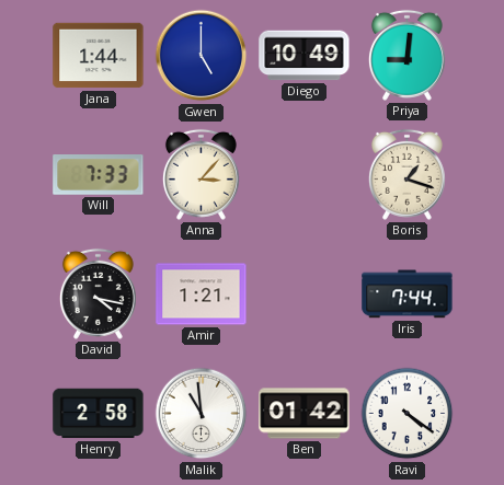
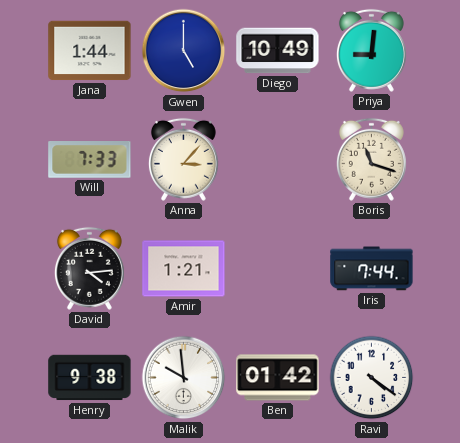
Boris: 1:18 -> 11:18 (371, 159)
David: 4:17 -> 4:14 (89, 268)
Henry: 2:58 -> 9:38 (90, 378)
Malik: 10:59 -> 9:59 (184, 378)
